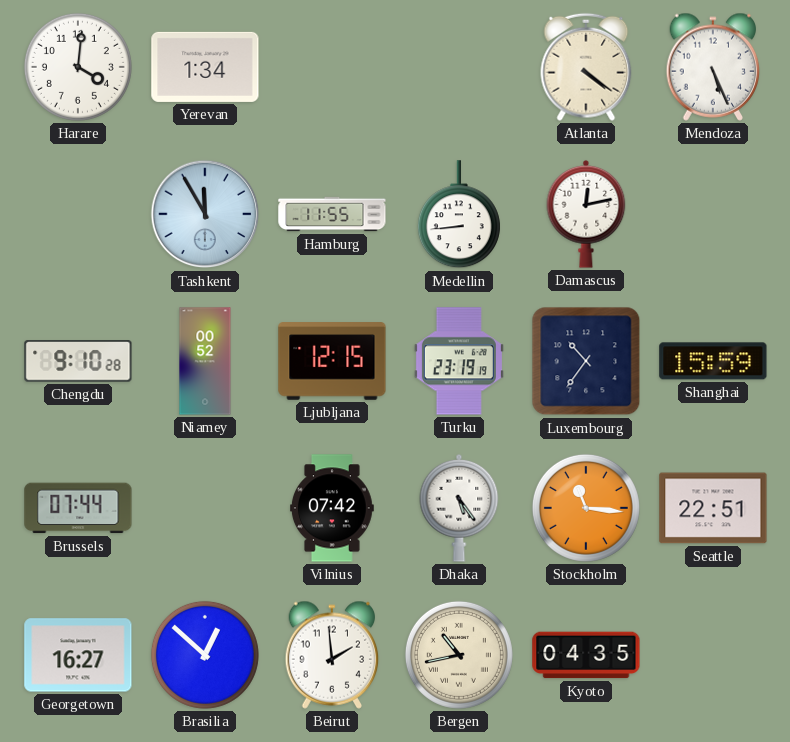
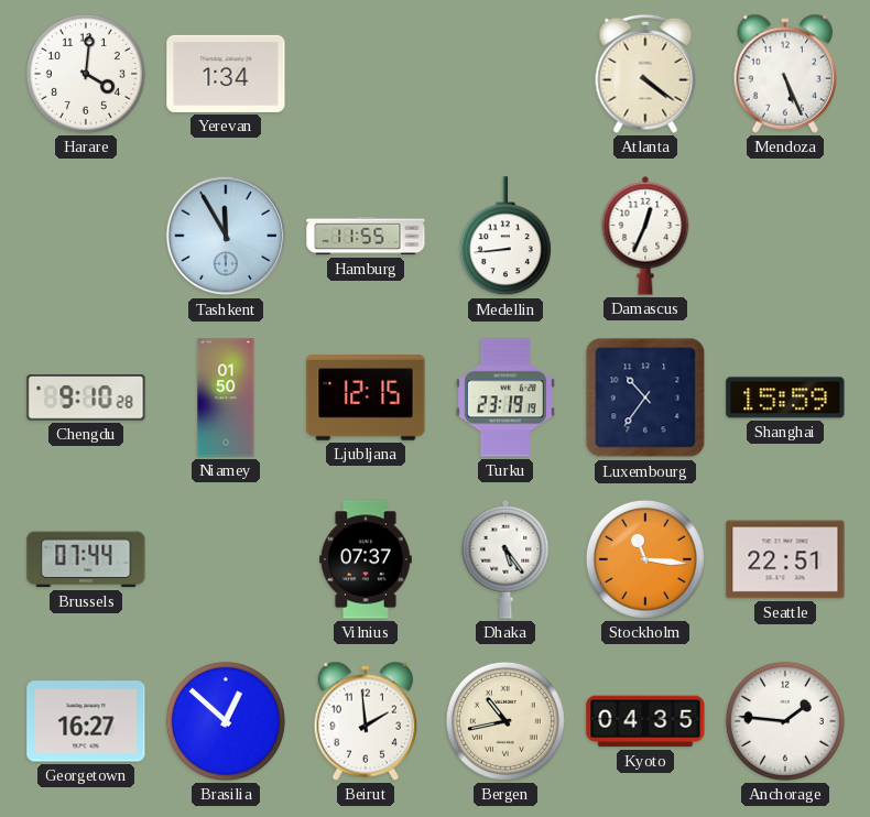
Damascus: 12:13 -> 12:34 (645, 236)
Niamey: 00:52 -> 01:50 (226, 397)
Vilnius: 07:42 -> 07:37 (367, 559)
Anchorage: none -> 1:46 (785, 721)
